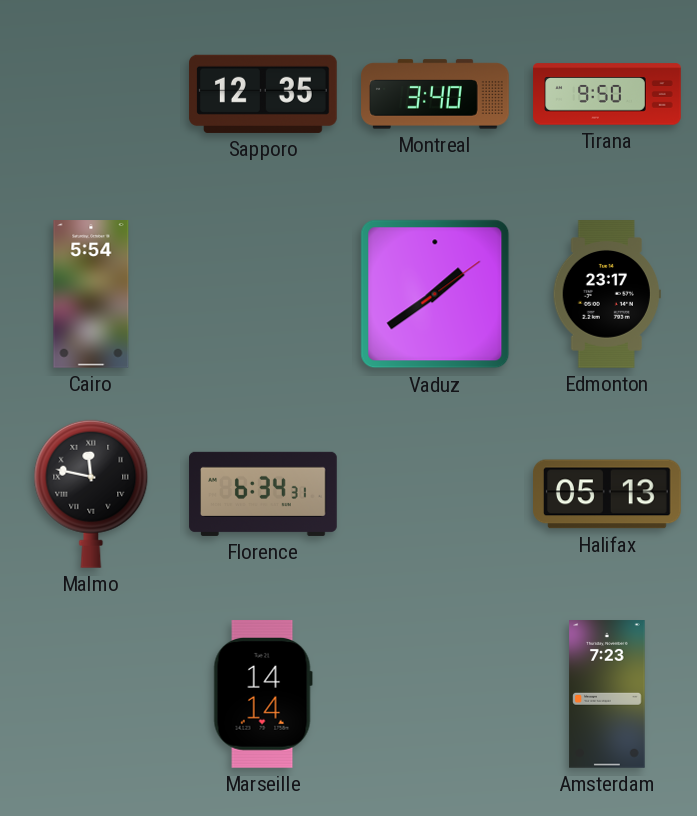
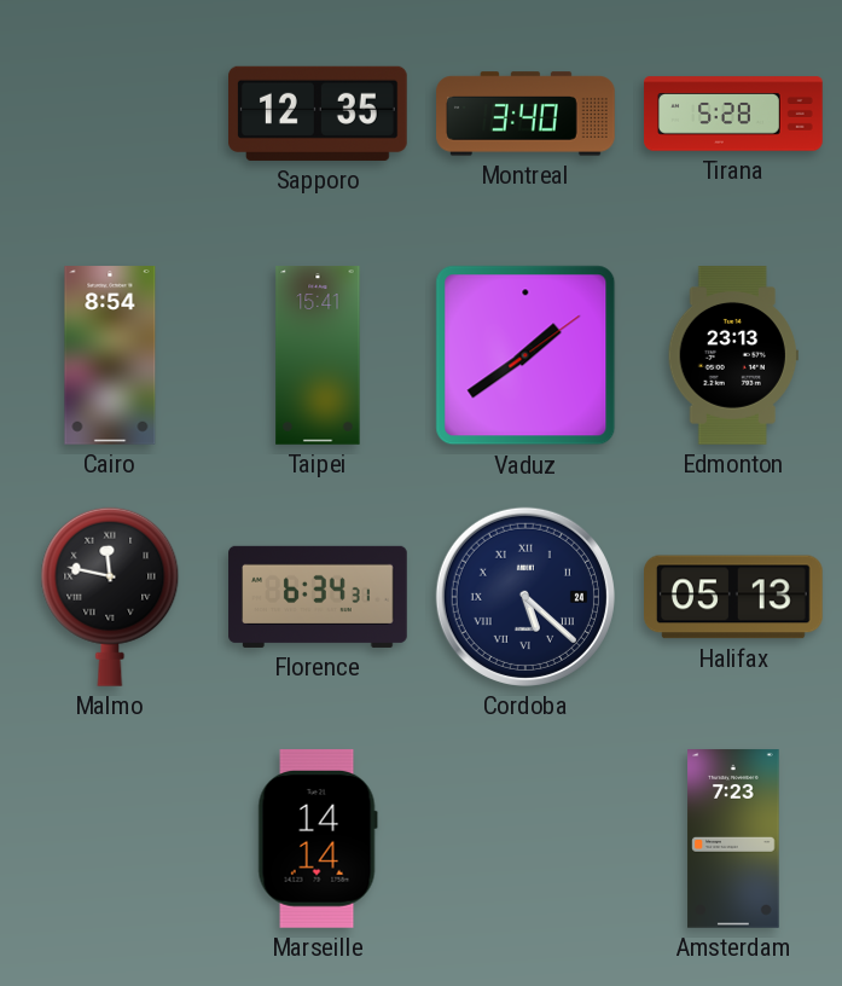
Tirana: 9:50 -> 5:28 (733, 114)
Cairo: 5:54 -> 8:54 (110, 355)
Taipei: none -> 15:41 (318, 355)
Edmonton: 23:17 -> 23:13 (733, 355)
Cordoba: none -> 5:22 (525, 597)
